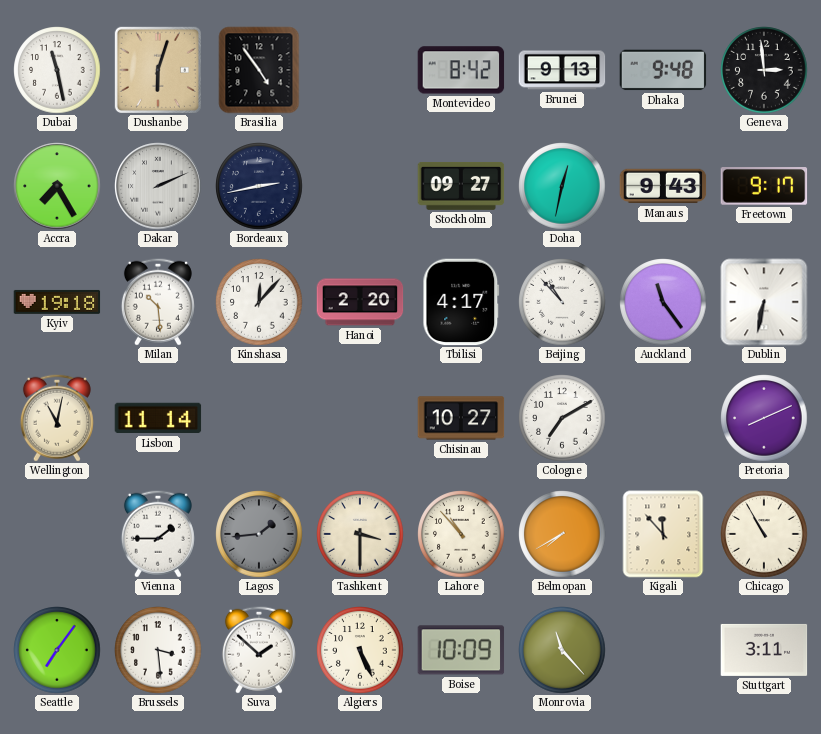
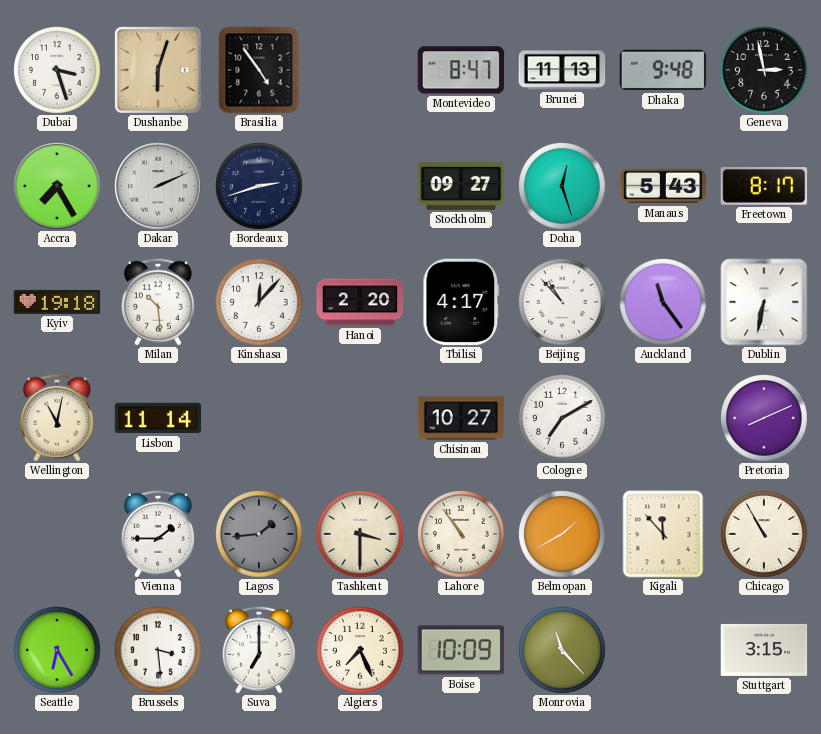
Dubai: 11:28 -> 3:27 (57, 70)
Montevideo: 8:42 -> 8:47 (461, 70)
Brunei: 9:13 -> 11:13 (562, 70)
Geneva: 2:59 -> 2:58 (764, 70)
Bordeaux: 2:43 -> 2:42 (259, 186)
Doha: 12:32 -> 12:27 (562, 186)
Manaus: 9:43 -> 5:43 (663, 186)
Freetown: 9:17 -> 8:17 (764, 186)
Lahore: 10:53 -> 10:54 (461, 534)
Belmopan: 7:40 -> 1:40 (562, 534)
Seattle: 7:06 -> 6:25 (57, 650)
Suva: 1:52 -> 7:00 (259, 650)
Algiers: 5:26 -> 7:26 (360, 650)
Stuttgart: 3:11 -> 3:15 (764, 650)
